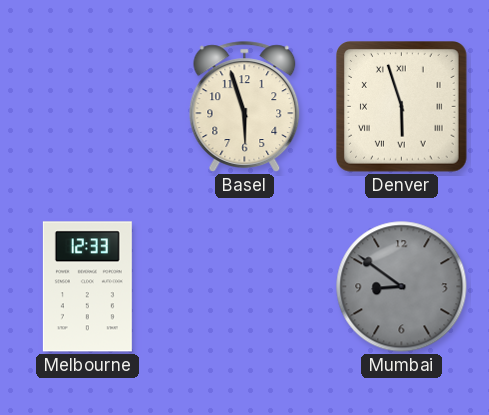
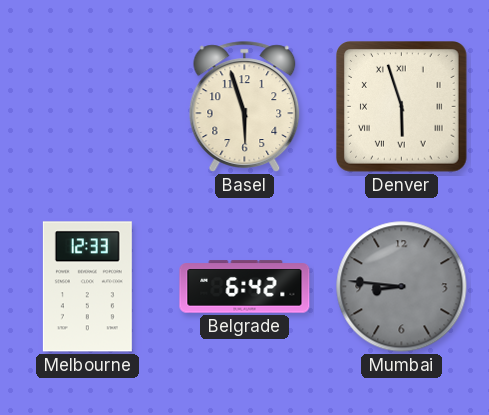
Belgrade: none -> 6:42 (245, 287)
Mumbai: 8:51 -> 8:46 (402, 287)
